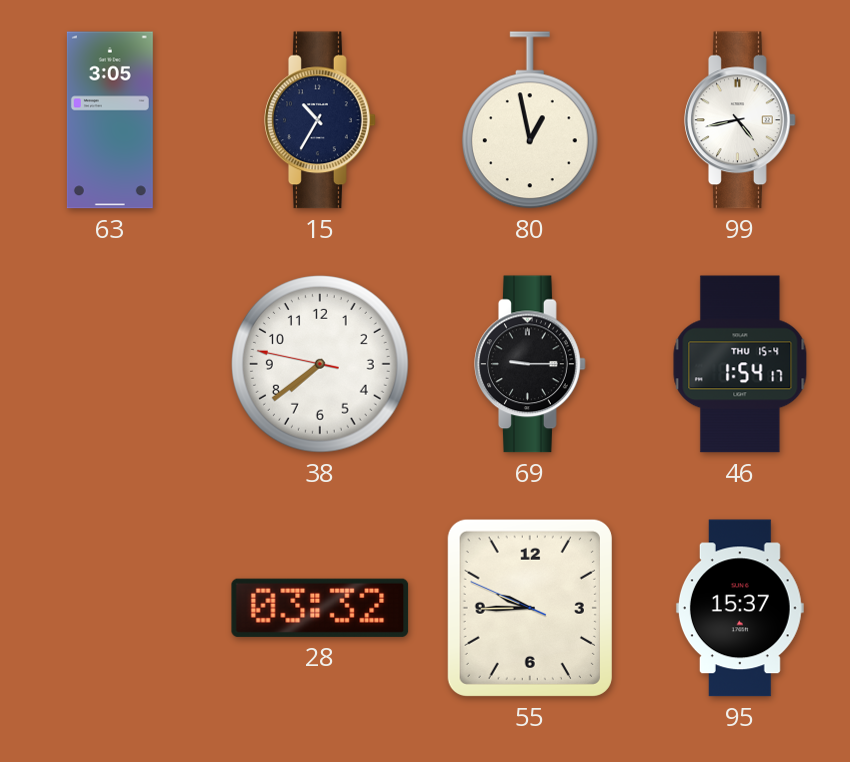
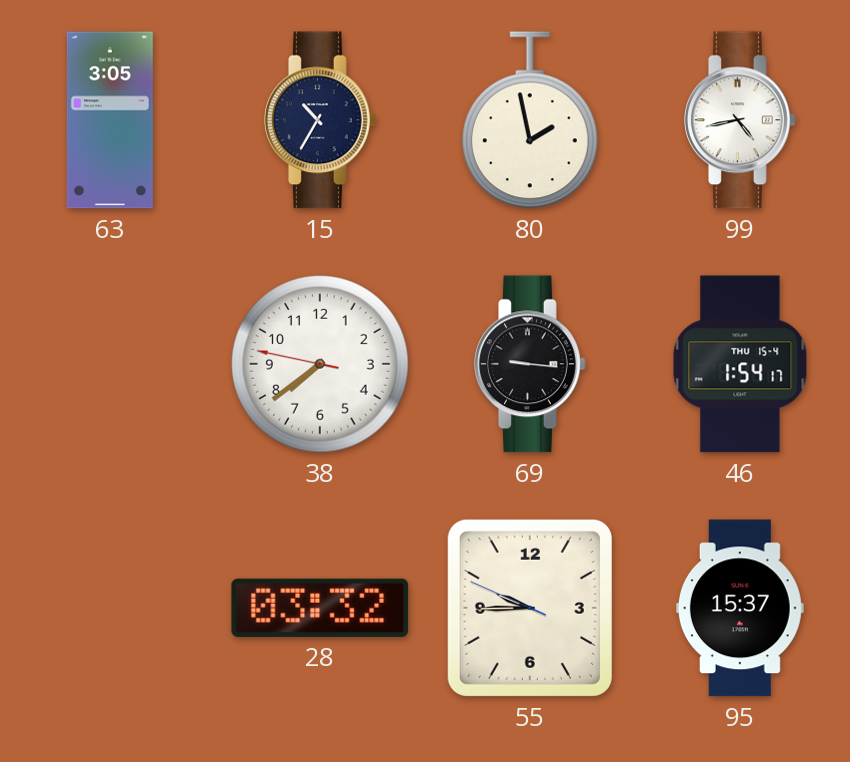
80: 12:58 -> 1:58 (530, 120)
69: 9:15 -> 9:16 (530, 364)
